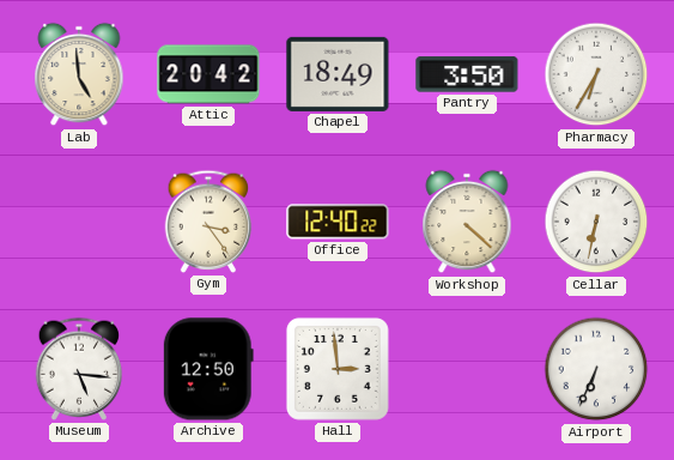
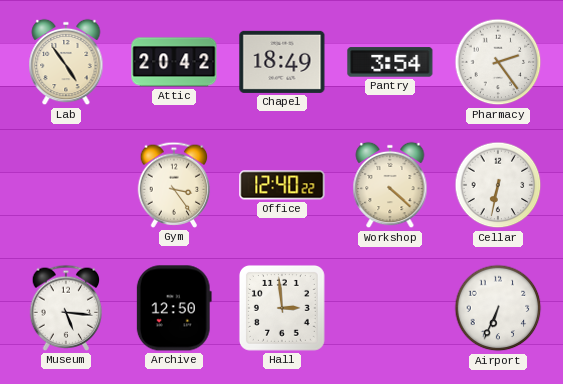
Lab: 4:59 -> 4:54 (66, 62)
Pantry: 3:50 -> 3:54 (390, 62)
Pharmacy: 6:35 -> 2:24 (498, 62)
